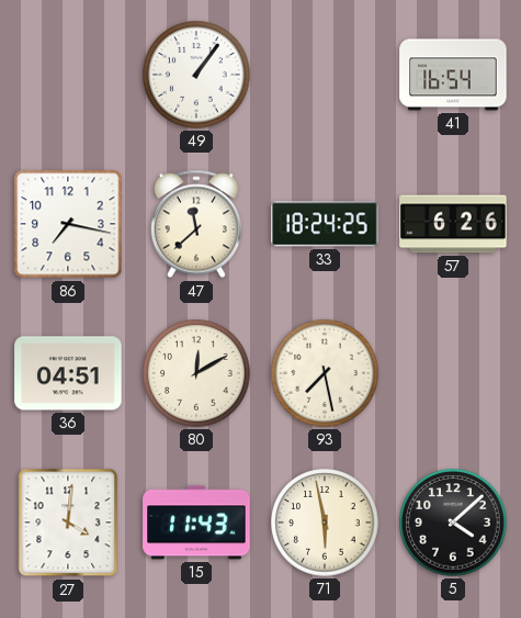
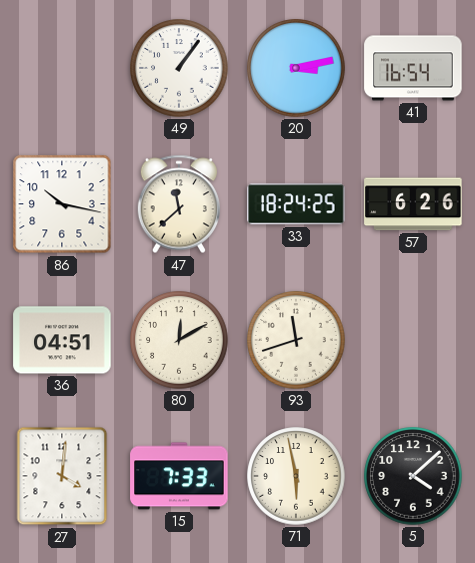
20: none -> 3:13 (296, 68)
86: 7:17 -> 10:17 (62, 204)
93: 7:28 -> 11:42 (296, 340)
15: 11:43 -> 7:33 (179, 476)
